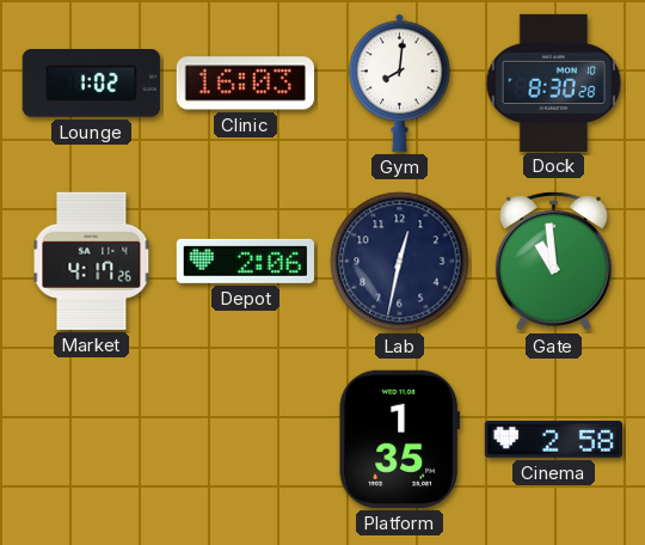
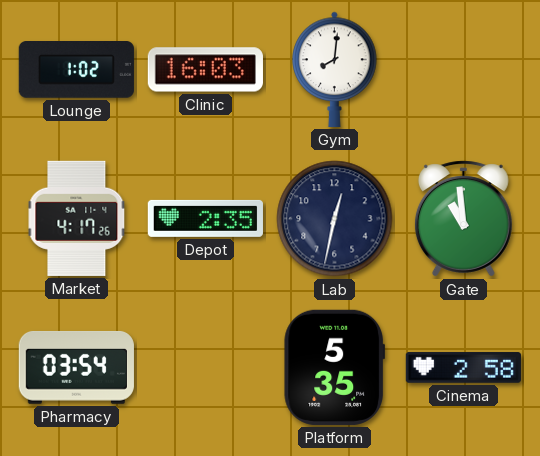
Dock: 8:30 -> none (554, 82)
Depot: 2:06 -> 2:35 (205, 218)
Pharmacy: none -> 03:54 (76, 367)
Platform: 1:35 -> 5:35 (334, 367)
